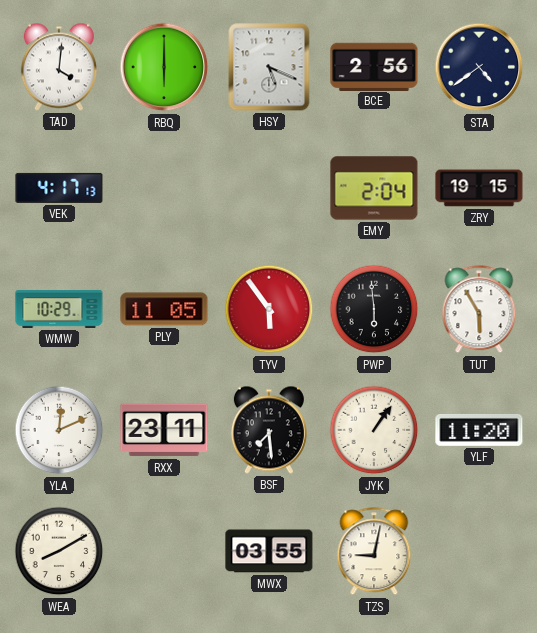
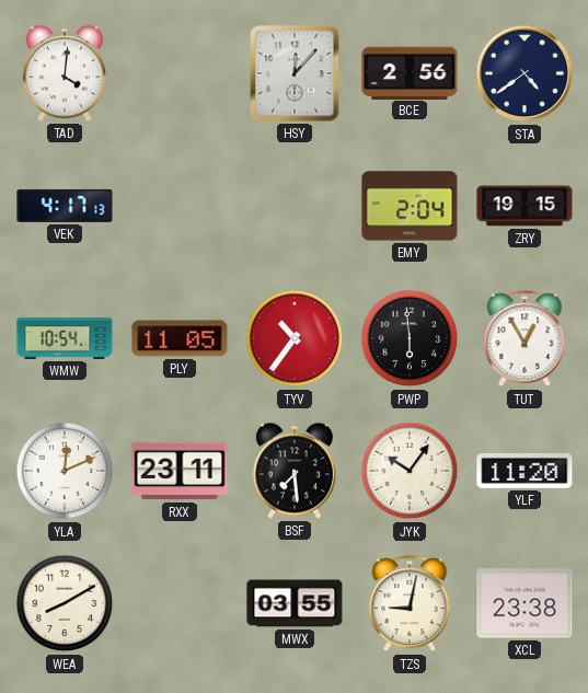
RBQ: 6:00 -> none (164, 67)
HSY: 5:19 -> 12:07 (295, 73)
WMW: 10:29 -> 10:54 (65, 338)
TYV: 5:54 -> 10:36 (295, 338)
TUT: 5:55 -> 12:55 (524, 339)
JYK: 1:06 -> 10:06 (410, 471)
XCL: none -> 23:38 (524, 603)
